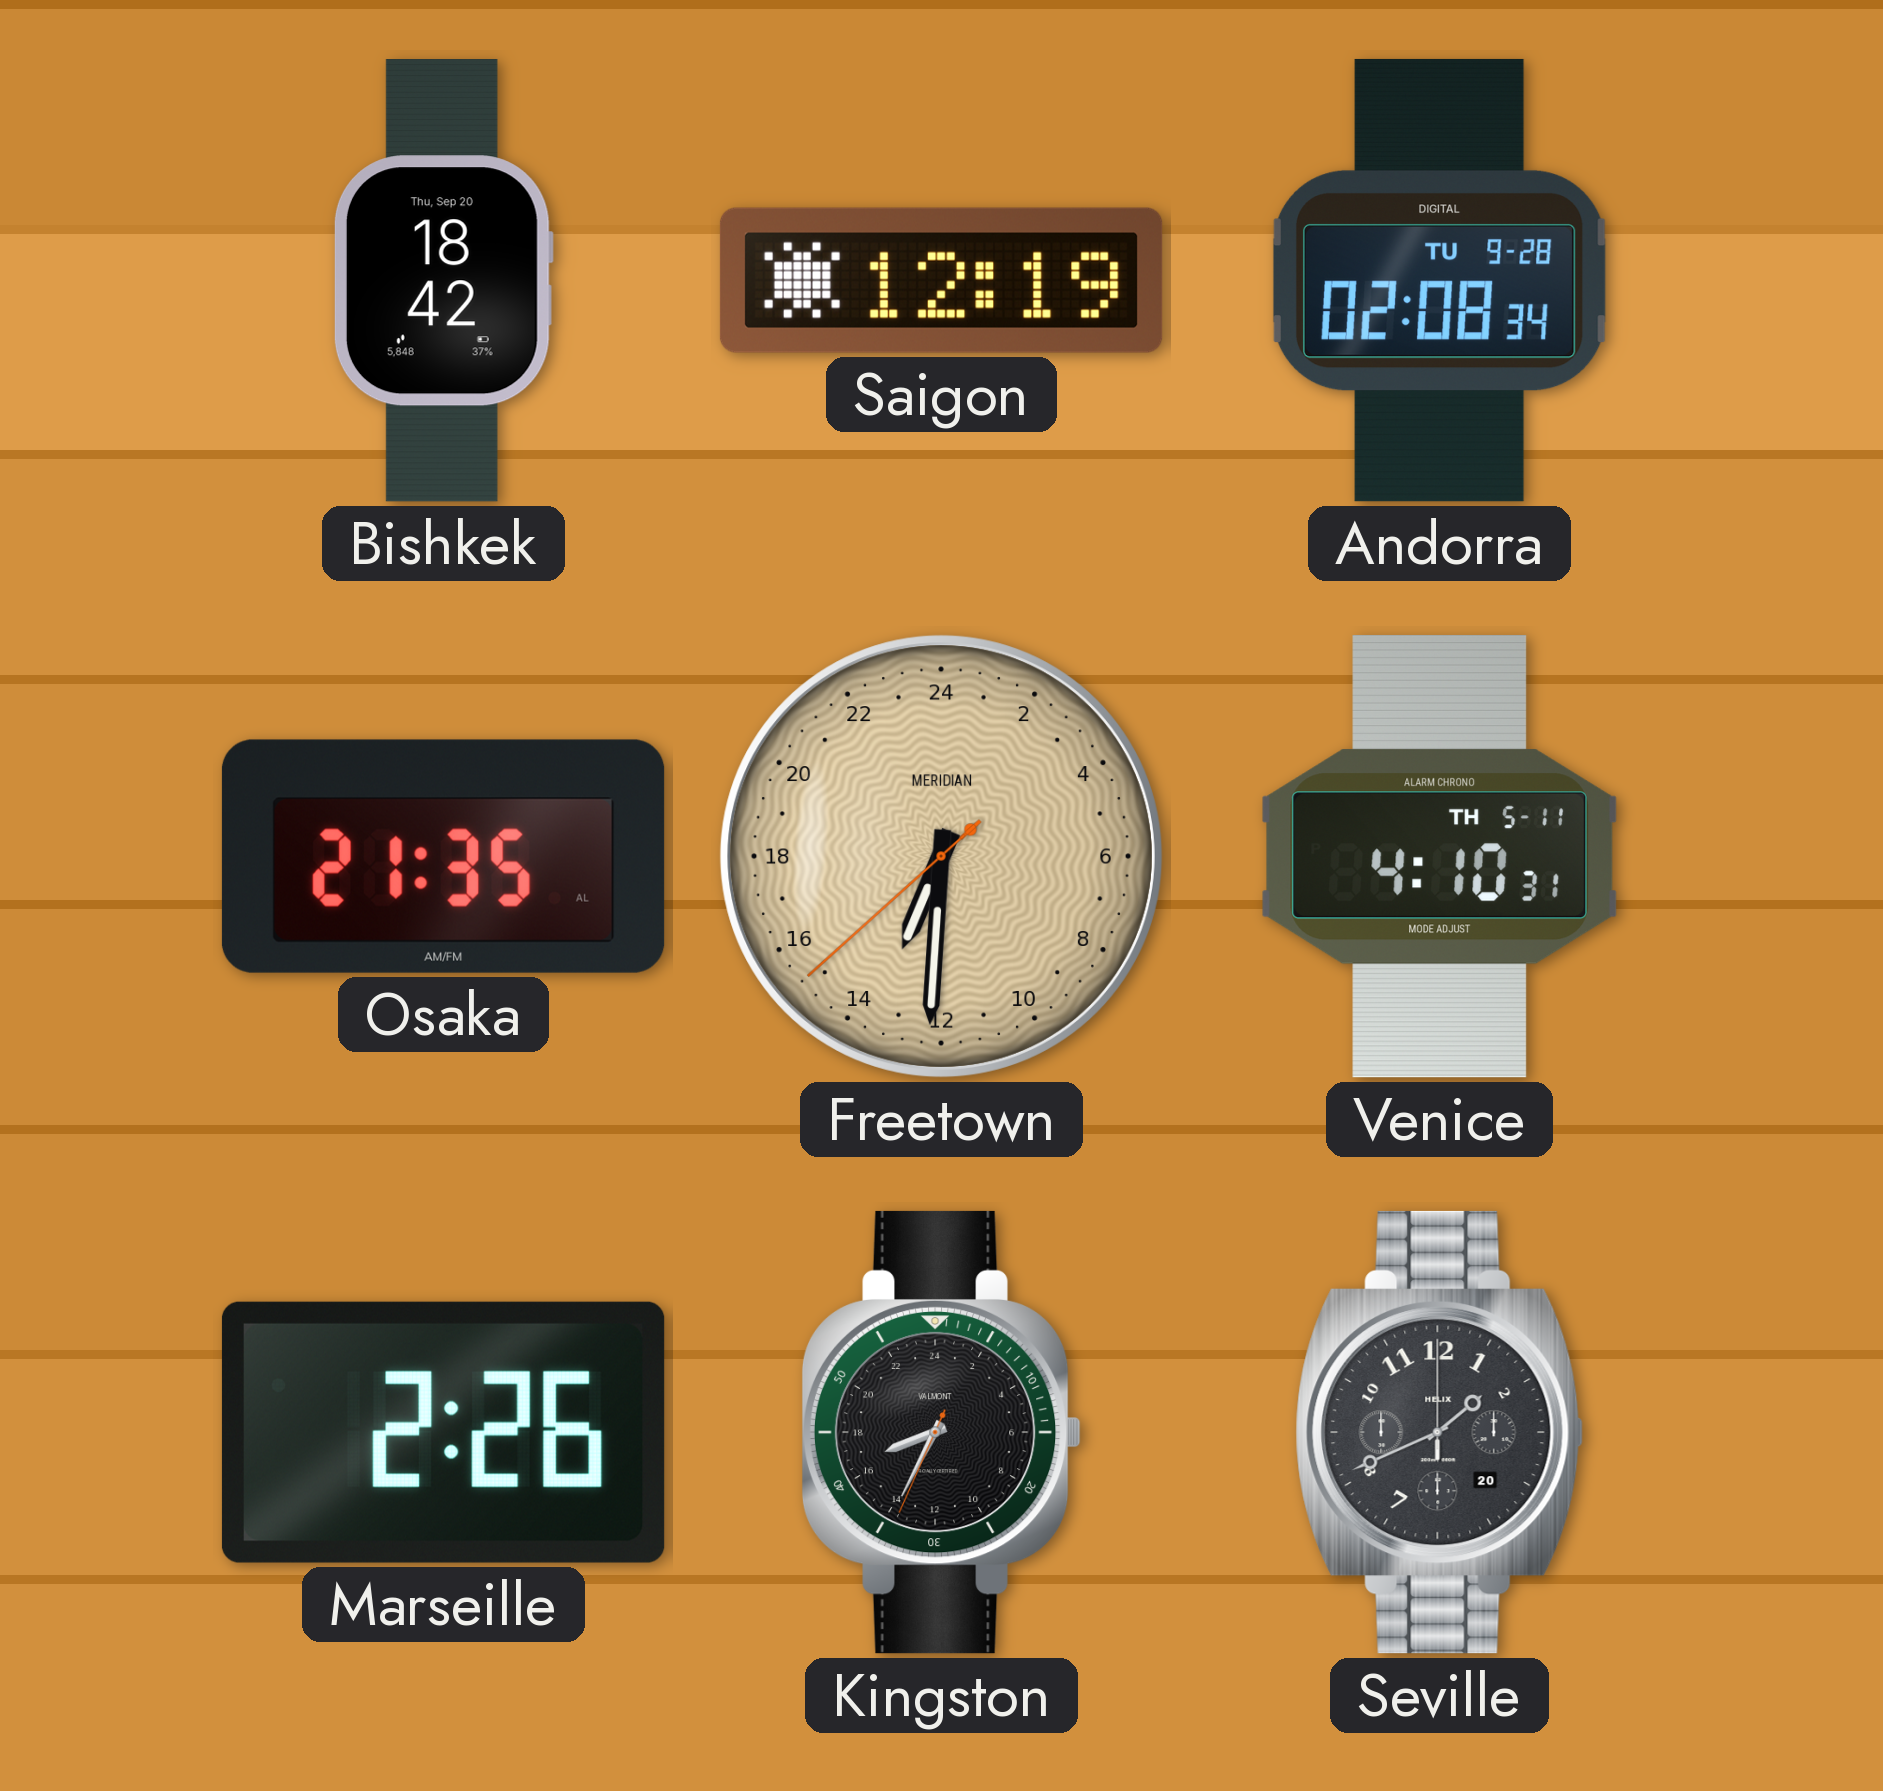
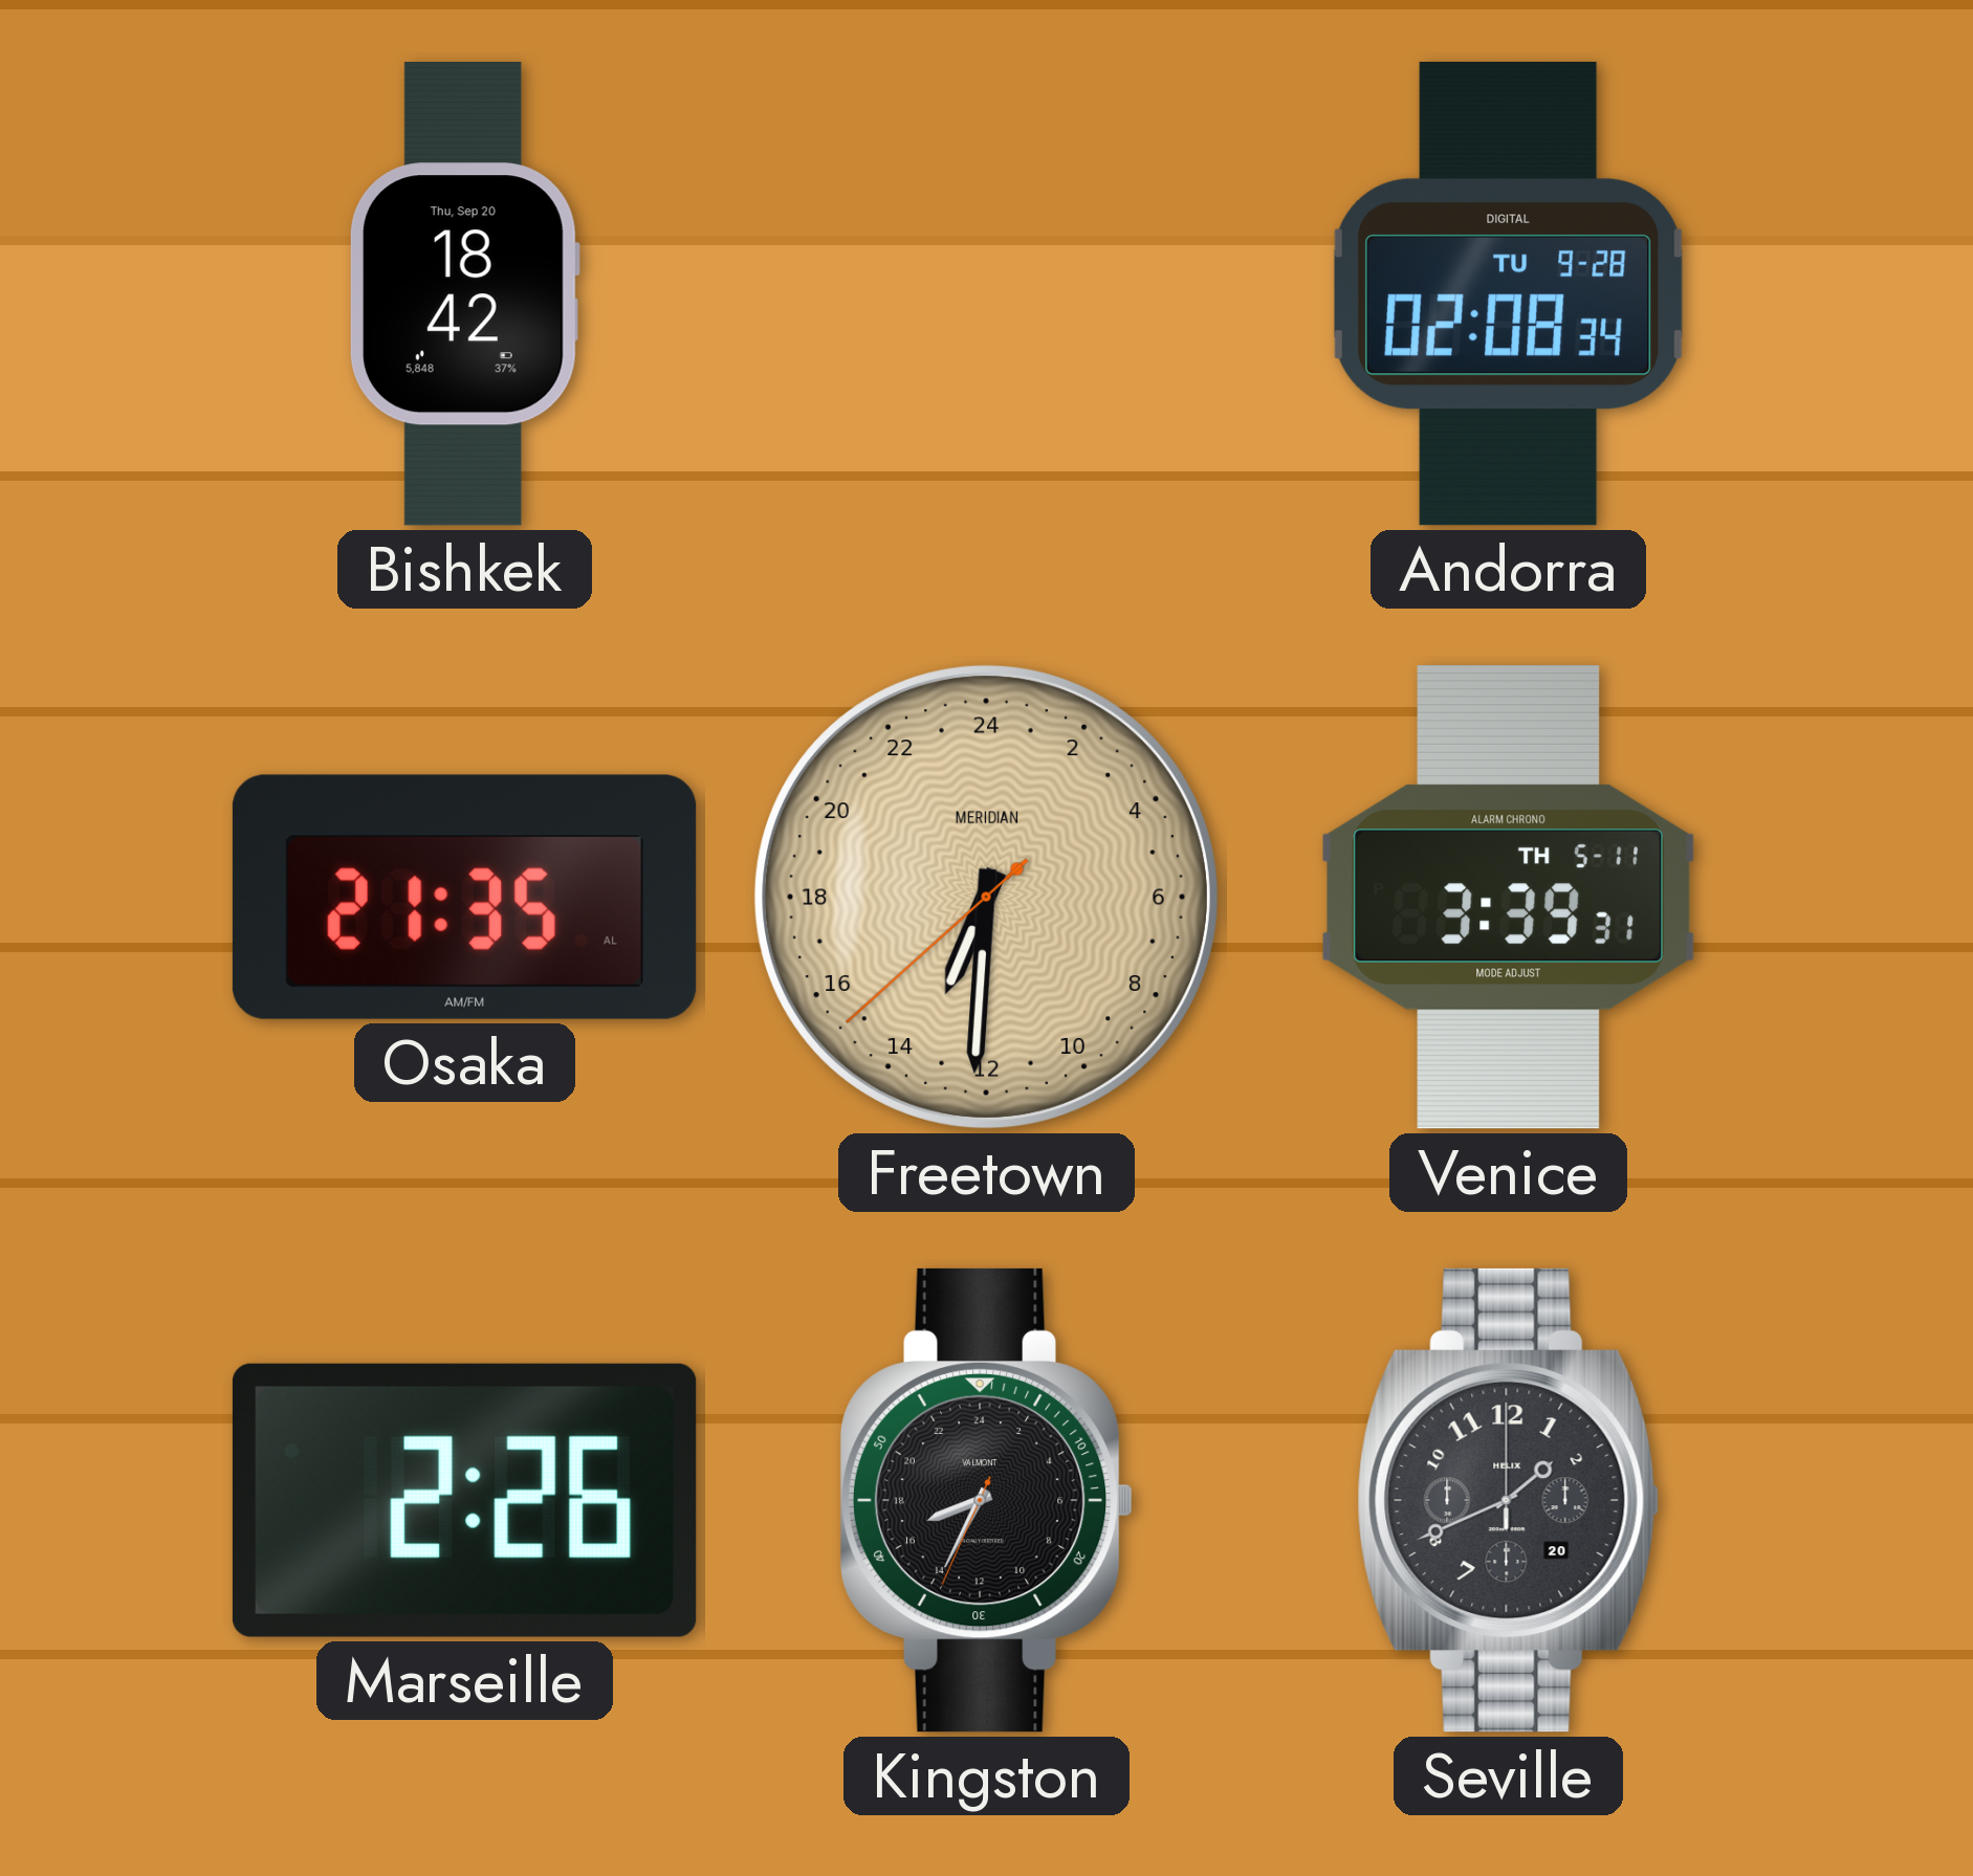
Saigon: 12:19 -> none (941, 280)
Venice: 4:10 -> 3:39 (1508, 897)
